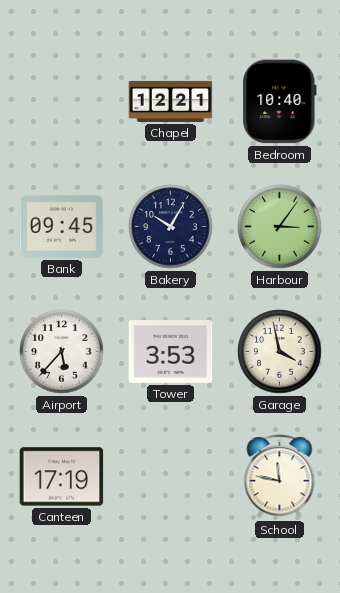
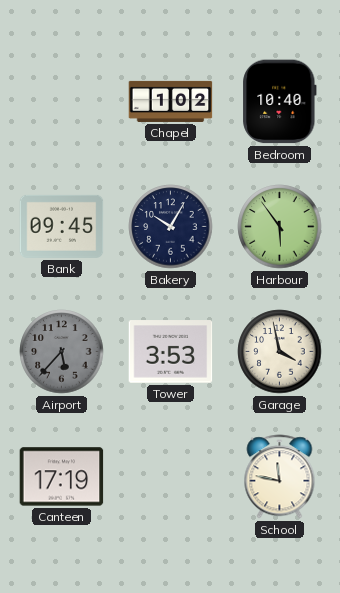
Chapel: 12:21 -> 1:02 (171, 101)
Harbour: 3:06 -> 5:54 (280, 227)
Airport dial: white -> grey (62, 352)
